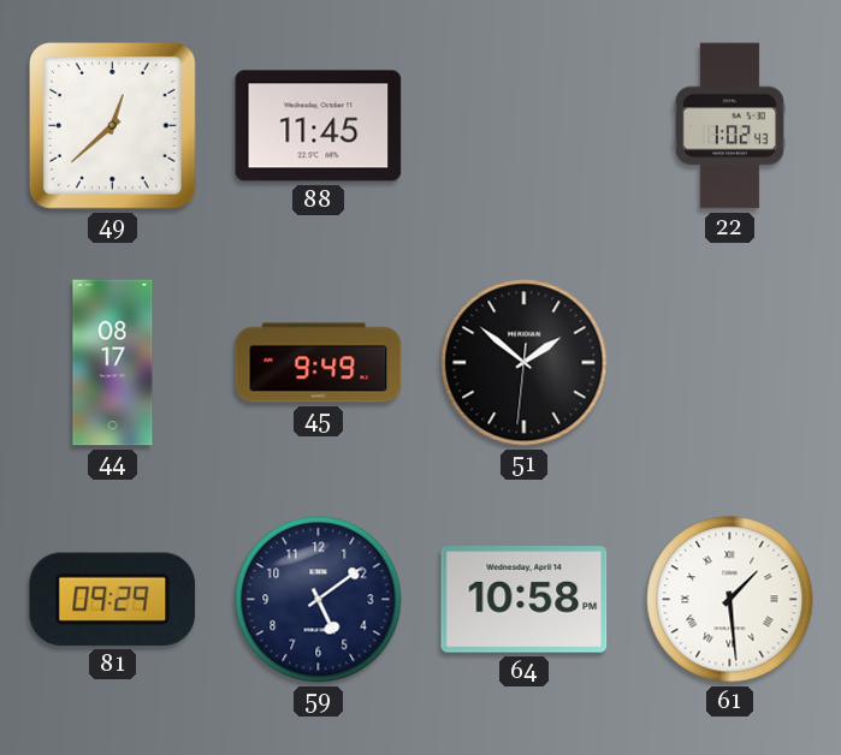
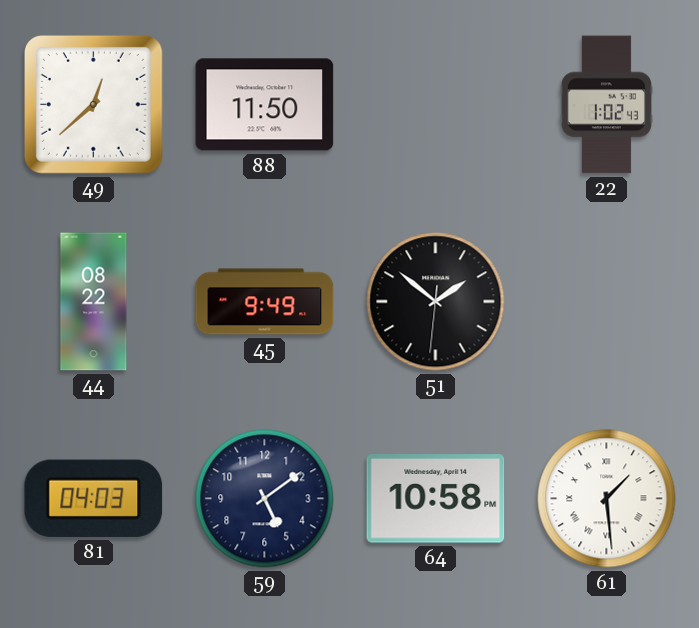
88: 11:45 -> 11:50 (265, 105)
44: 08:17 -> 08:22 (94, 302)
81: 09:29 -> 04:03 (94, 498)
